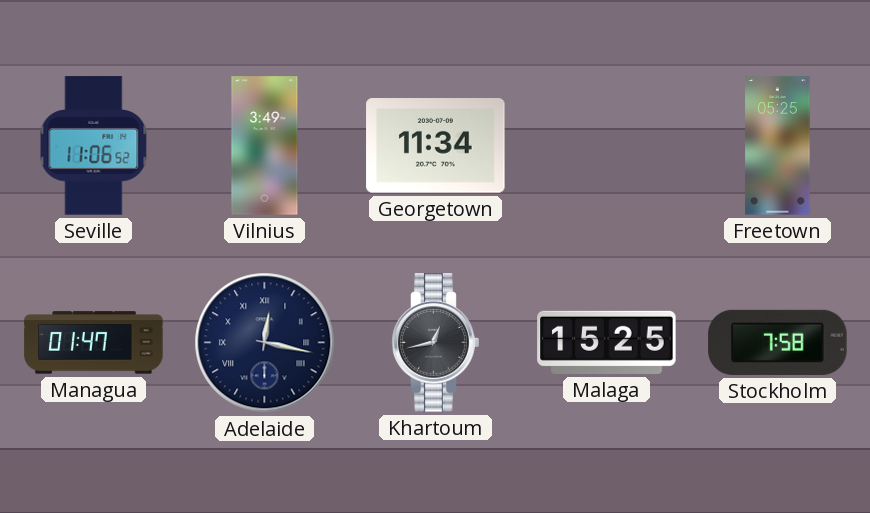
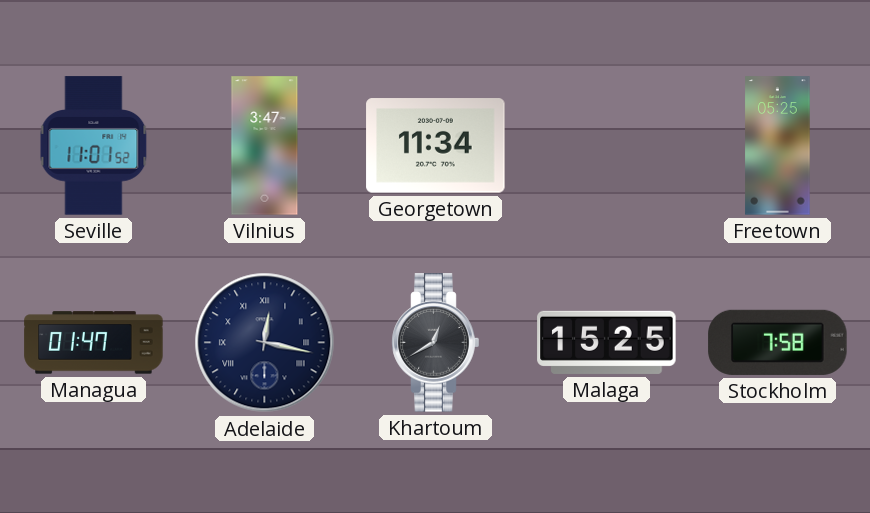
Seville: 11:06 -> 11:01 (94, 146)
Vilnius: 3:49 -> 3:47 (265, 146)
Khartoum: 12:43 -> 12:40 (436, 343)
